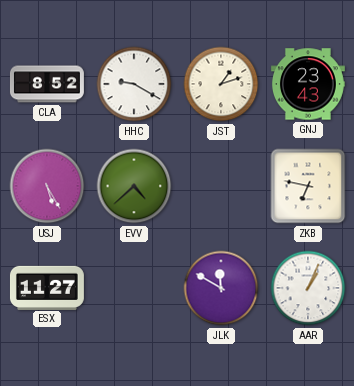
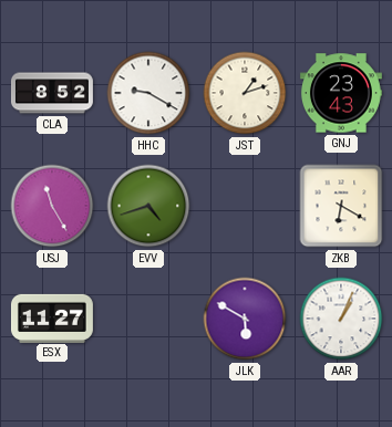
USJ: 5:25 -> 11:25 (52, 206)
EVV: 4:38 -> 4:42 (148, 206)
ZKB: 6:47 -> 6:20 (341, 206)
JLK: 11:50 -> 5:50 (245, 319)
